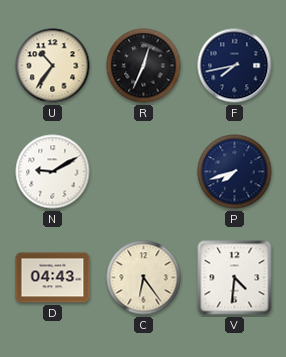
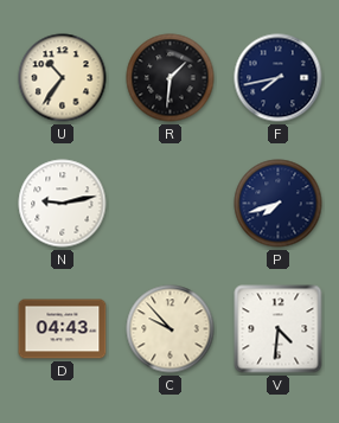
R: 12:34 -> 1:31 (171, 78)
N: 9:10 -> 9:13 (63, 204)
C: 6:24 -> 9:53 (171, 329)
